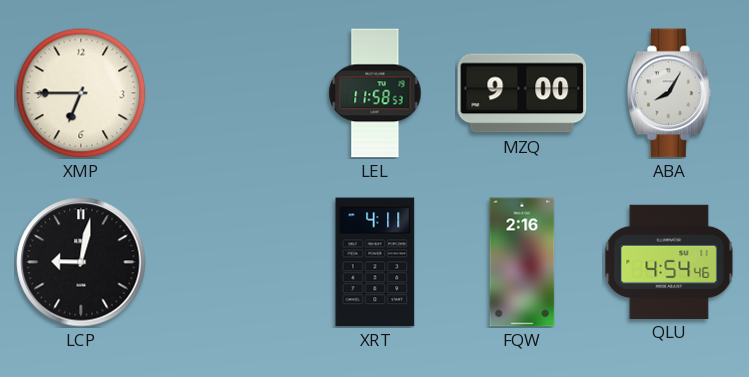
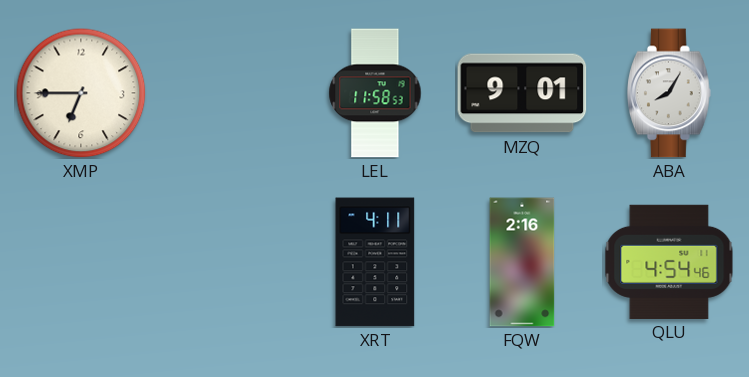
MZQ: 9:00 -> 9:01 (522, 93)
LCP: 9:02 -> none (81, 262)
